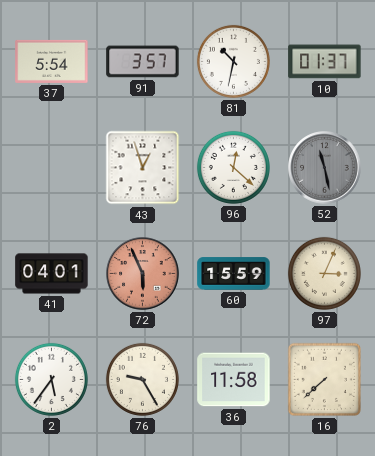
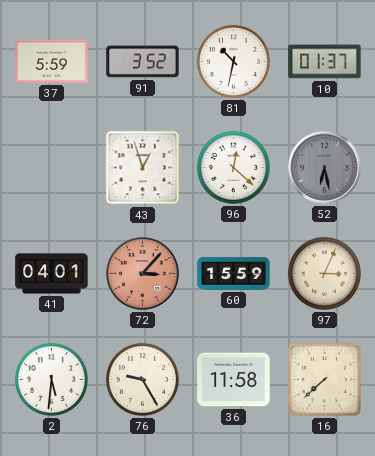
37: 5:54 -> 5:59 (52, 61)
91: 3:57 -> 3:52 (143, 62)
52: 11:28 -> 6:28 (325, 168)
72: 5:56 -> 3:07 (143, 274)
2: 5:36 -> 5:31 (51, 379)
